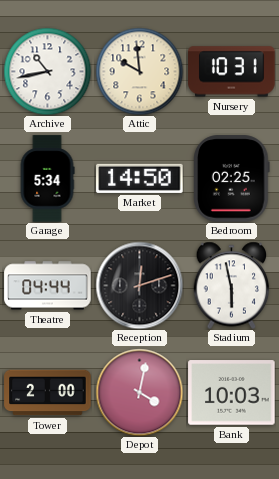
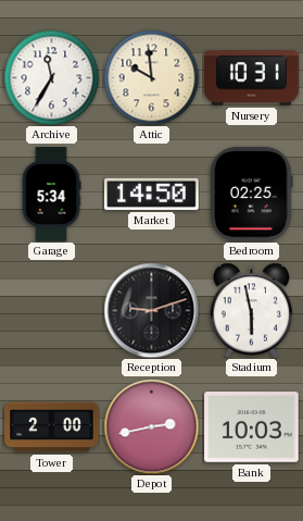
Archive: 10:43 -> 11:35 (51, 77)
Theatre: 04:44 -> none (48, 286)
Reception: 12:12 -> 9:12 (151, 310)
Depot: 4:02 -> 2:43 (151, 426)
